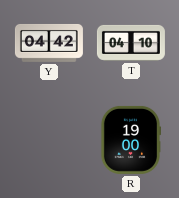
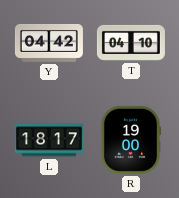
L: none -> 18:17 (49, 140)
